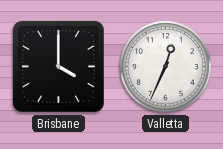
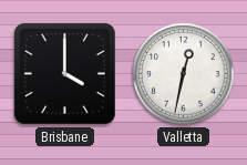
Valletta: 12:34 -> 12:32 (184, 74)
